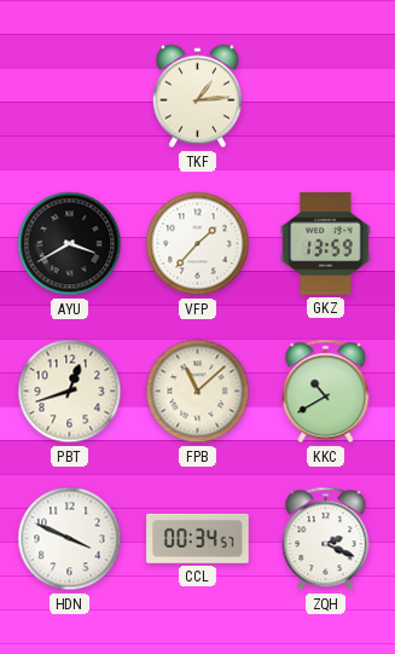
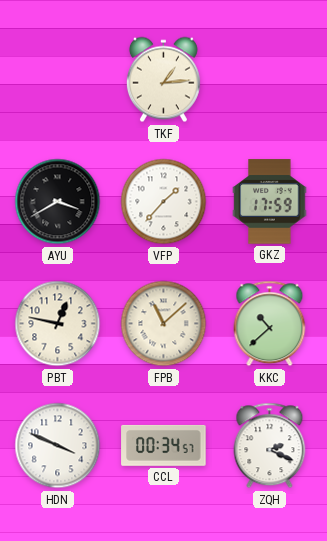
GKZ: 13:59 -> 17:59 (270, 202)
PBT: 12:42 -> 12:47 (58, 324)
KKC: 10:40 -> 10:38 (270, 324)
